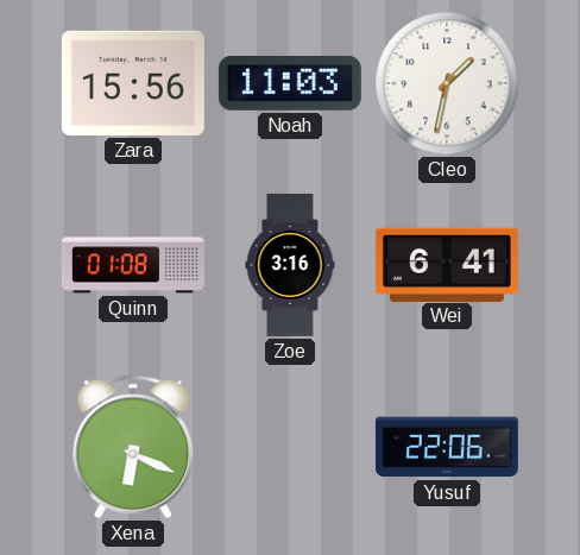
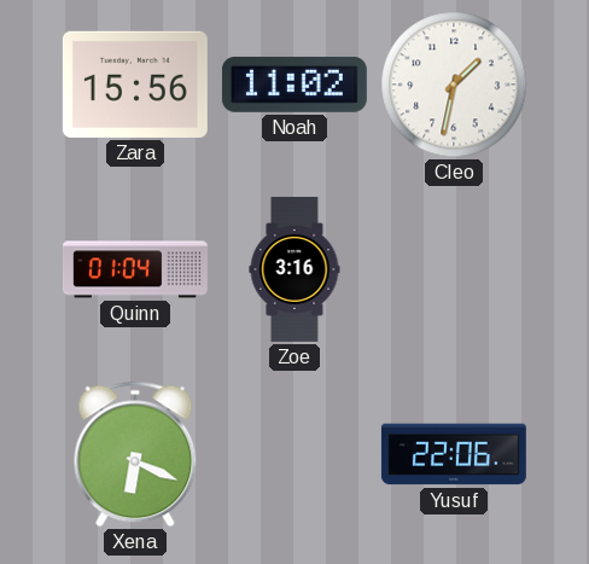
Noah: 11:03 -> 11:02 (294, 85)
Quinn: 01:08 -> 01:04 (135, 269)
Wei: 6:41 -> none (447, 264)
